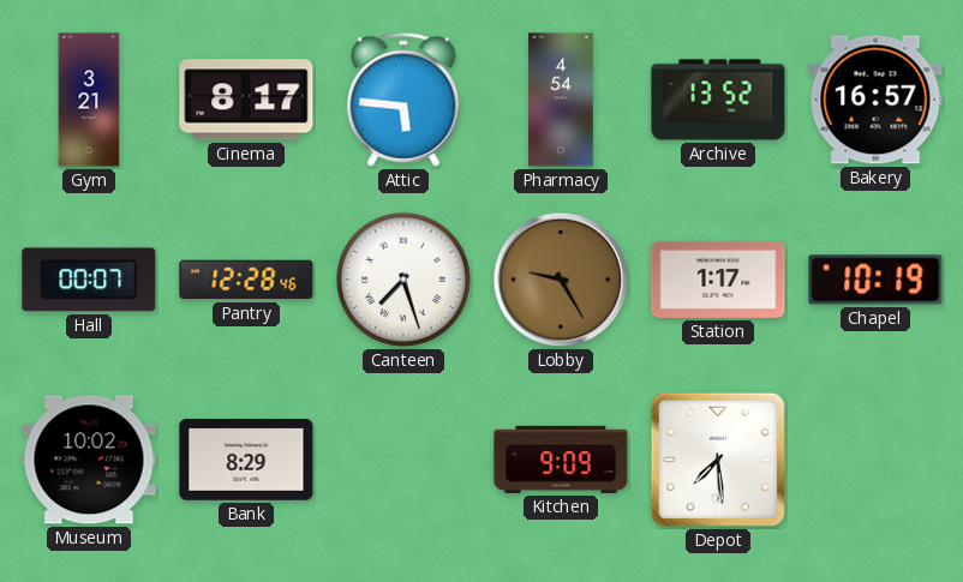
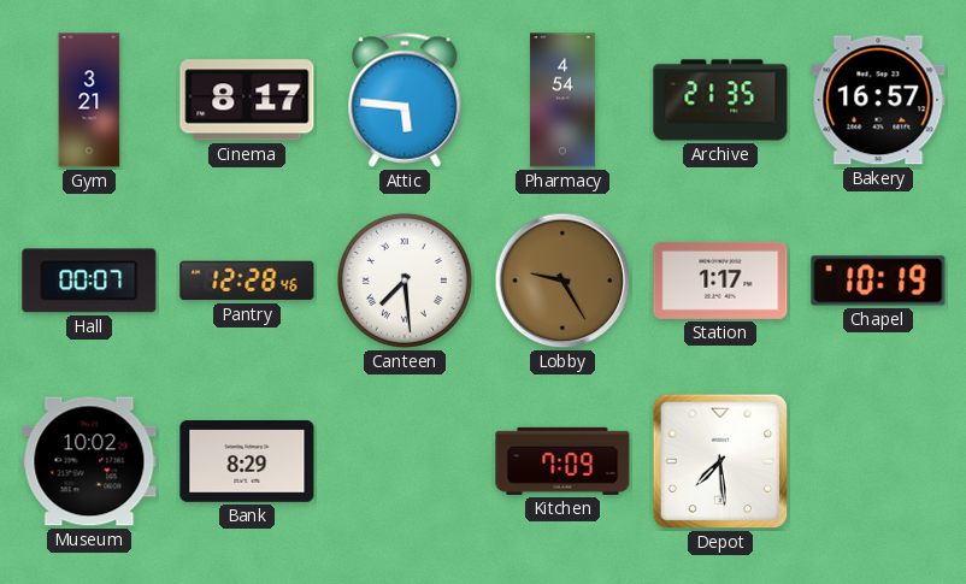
Archive: 13:52 -> 21:35 (720, 100)
Canteen: 7:27 -> 7:29 (405, 281)
Kitchen: 9:09 -> 7:09 (562, 461)
